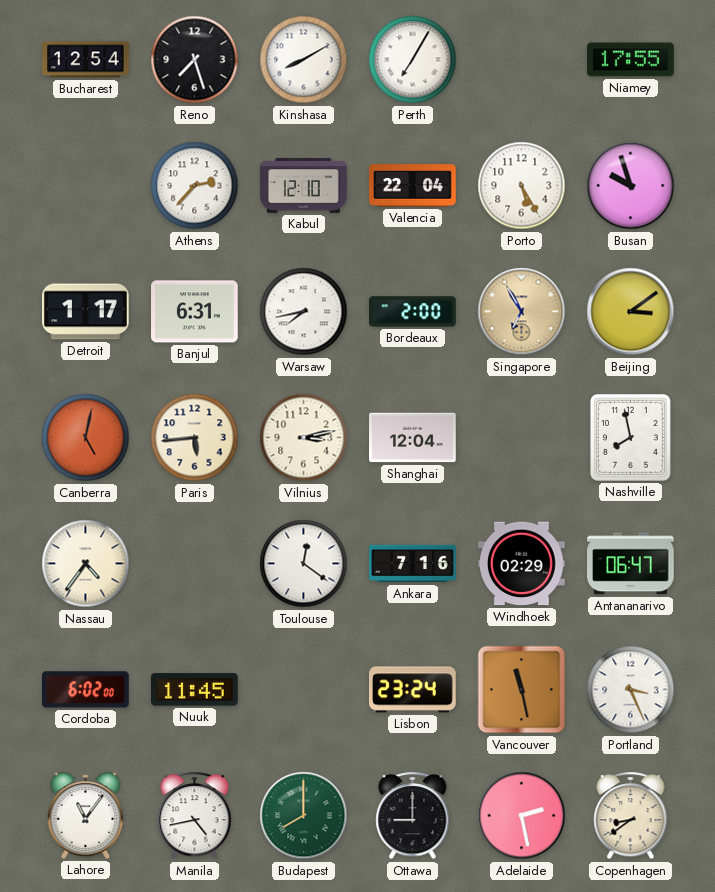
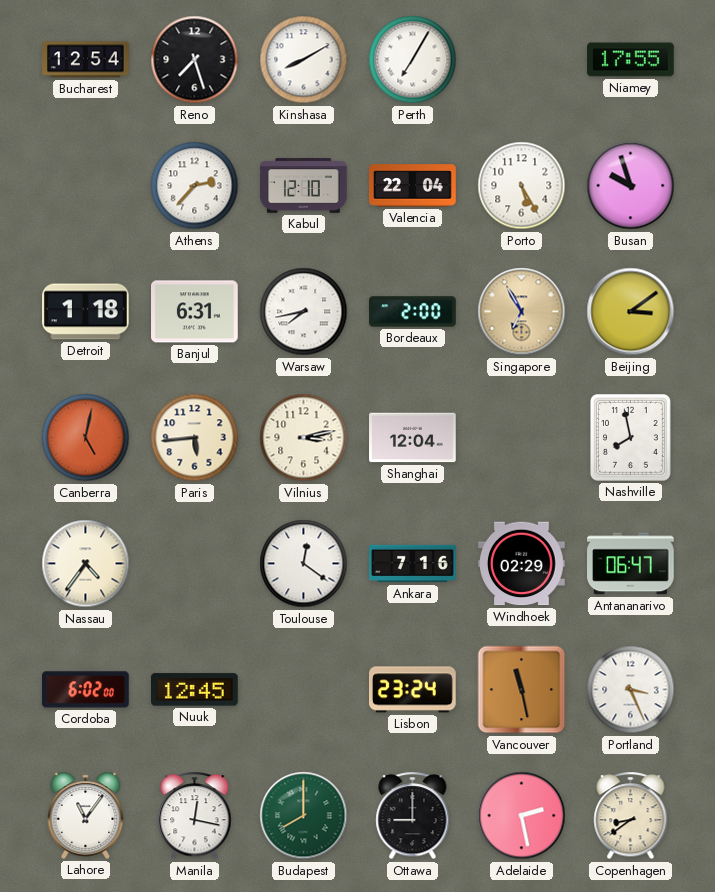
Detroit: 1:17 -> 1:18 (86, 312)
Nuuk: 11:45 -> 12:45 (195, 690)
Manila: 4:43 -> 12:17 (195, 816)
